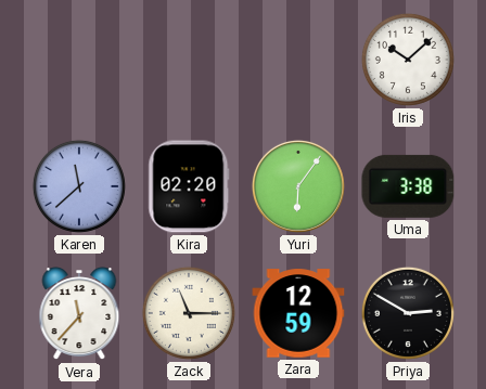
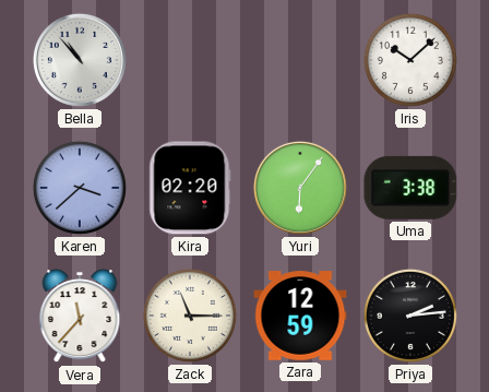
Bella: none -> 10:53 (80, 60)
Karen: 11:38 -> 3:38 (80, 188)
Priya: 2:50 -> 2:14 (410, 316)
